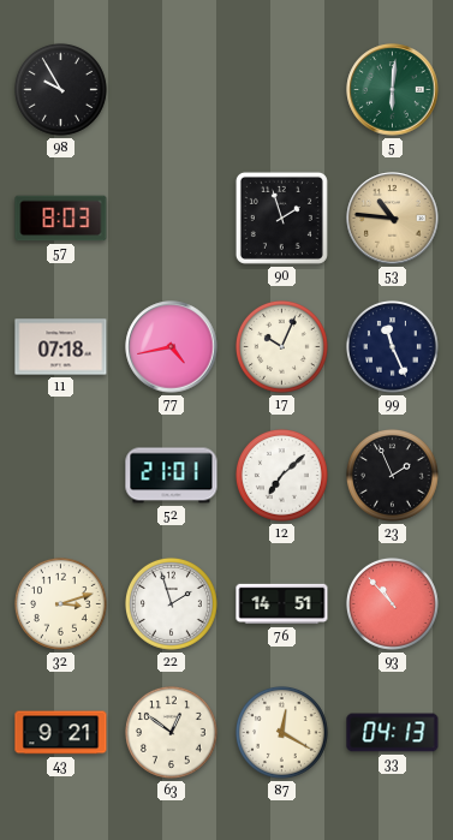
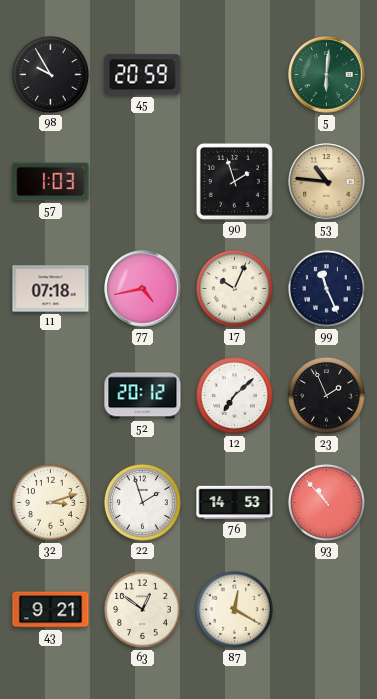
45: none -> 20:59 (143, 75)
57: 8:03 -> 1:03 (51, 182)
52: 21:01 -> 20:12 (143, 396)
76: 14:51 -> 14:53 (235, 503)
33: 04:13 -> none (393, 733)
